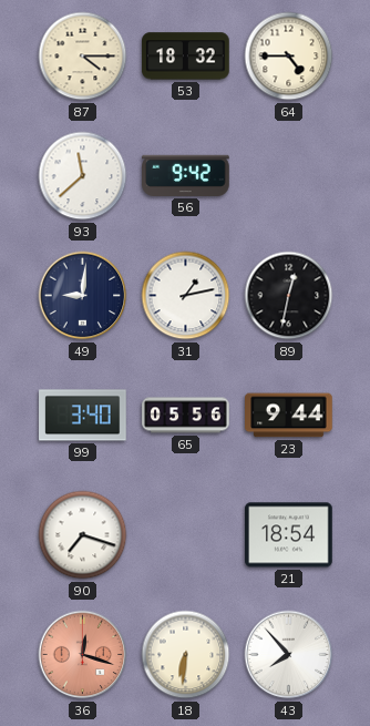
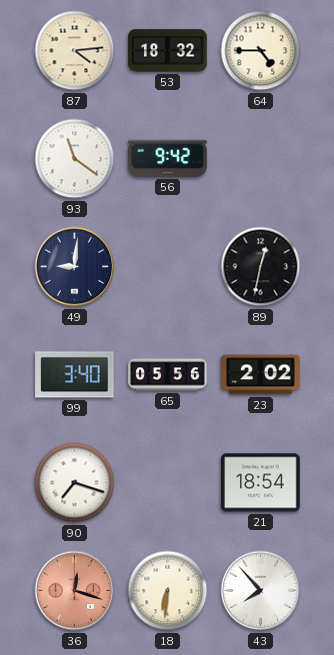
87: 4:15 -> 4:14 (75, 51)
93: 11:38 -> 11:21 (75, 159)
31: 1:13 -> none (186, 296)
23: 9:44 -> 2:02 (261, 375)
